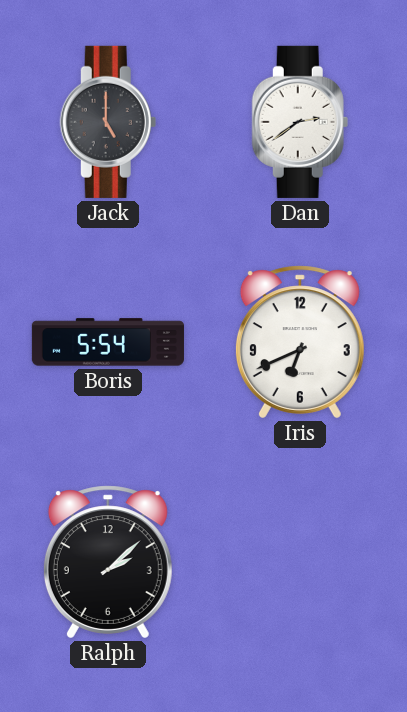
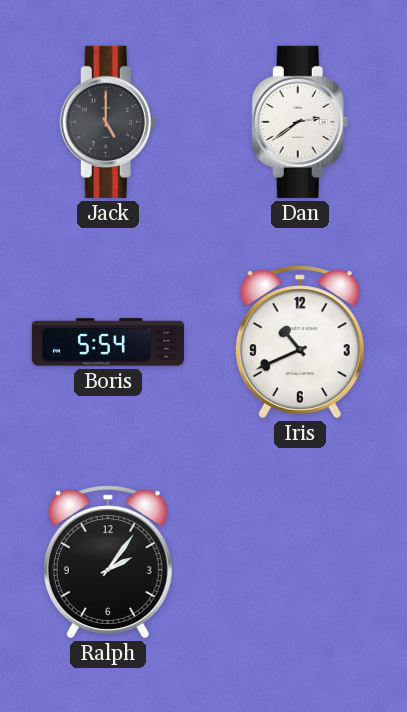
Iris: 6:41 -> 10:41 (300, 342)
Ralph: 2:08 -> 2:06 (108, 562)
